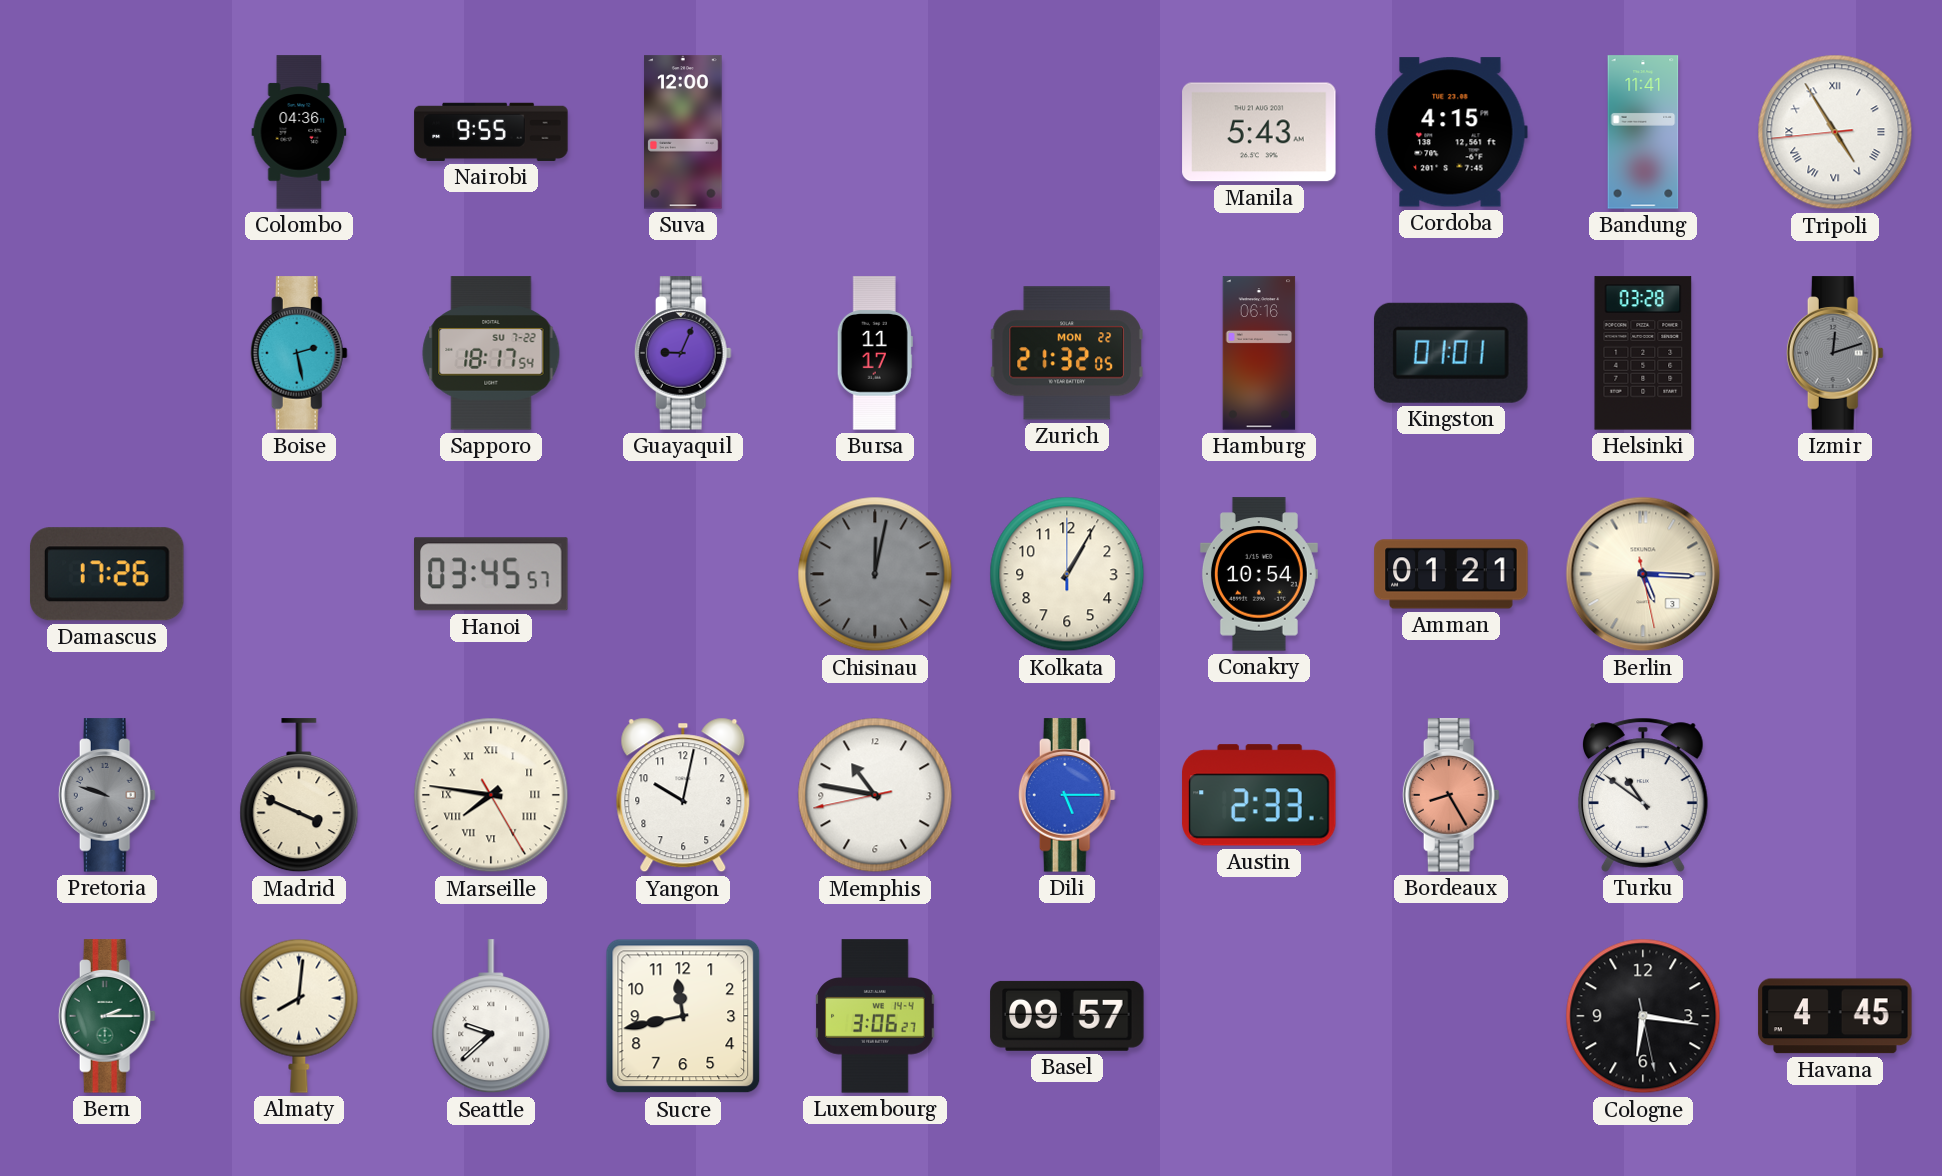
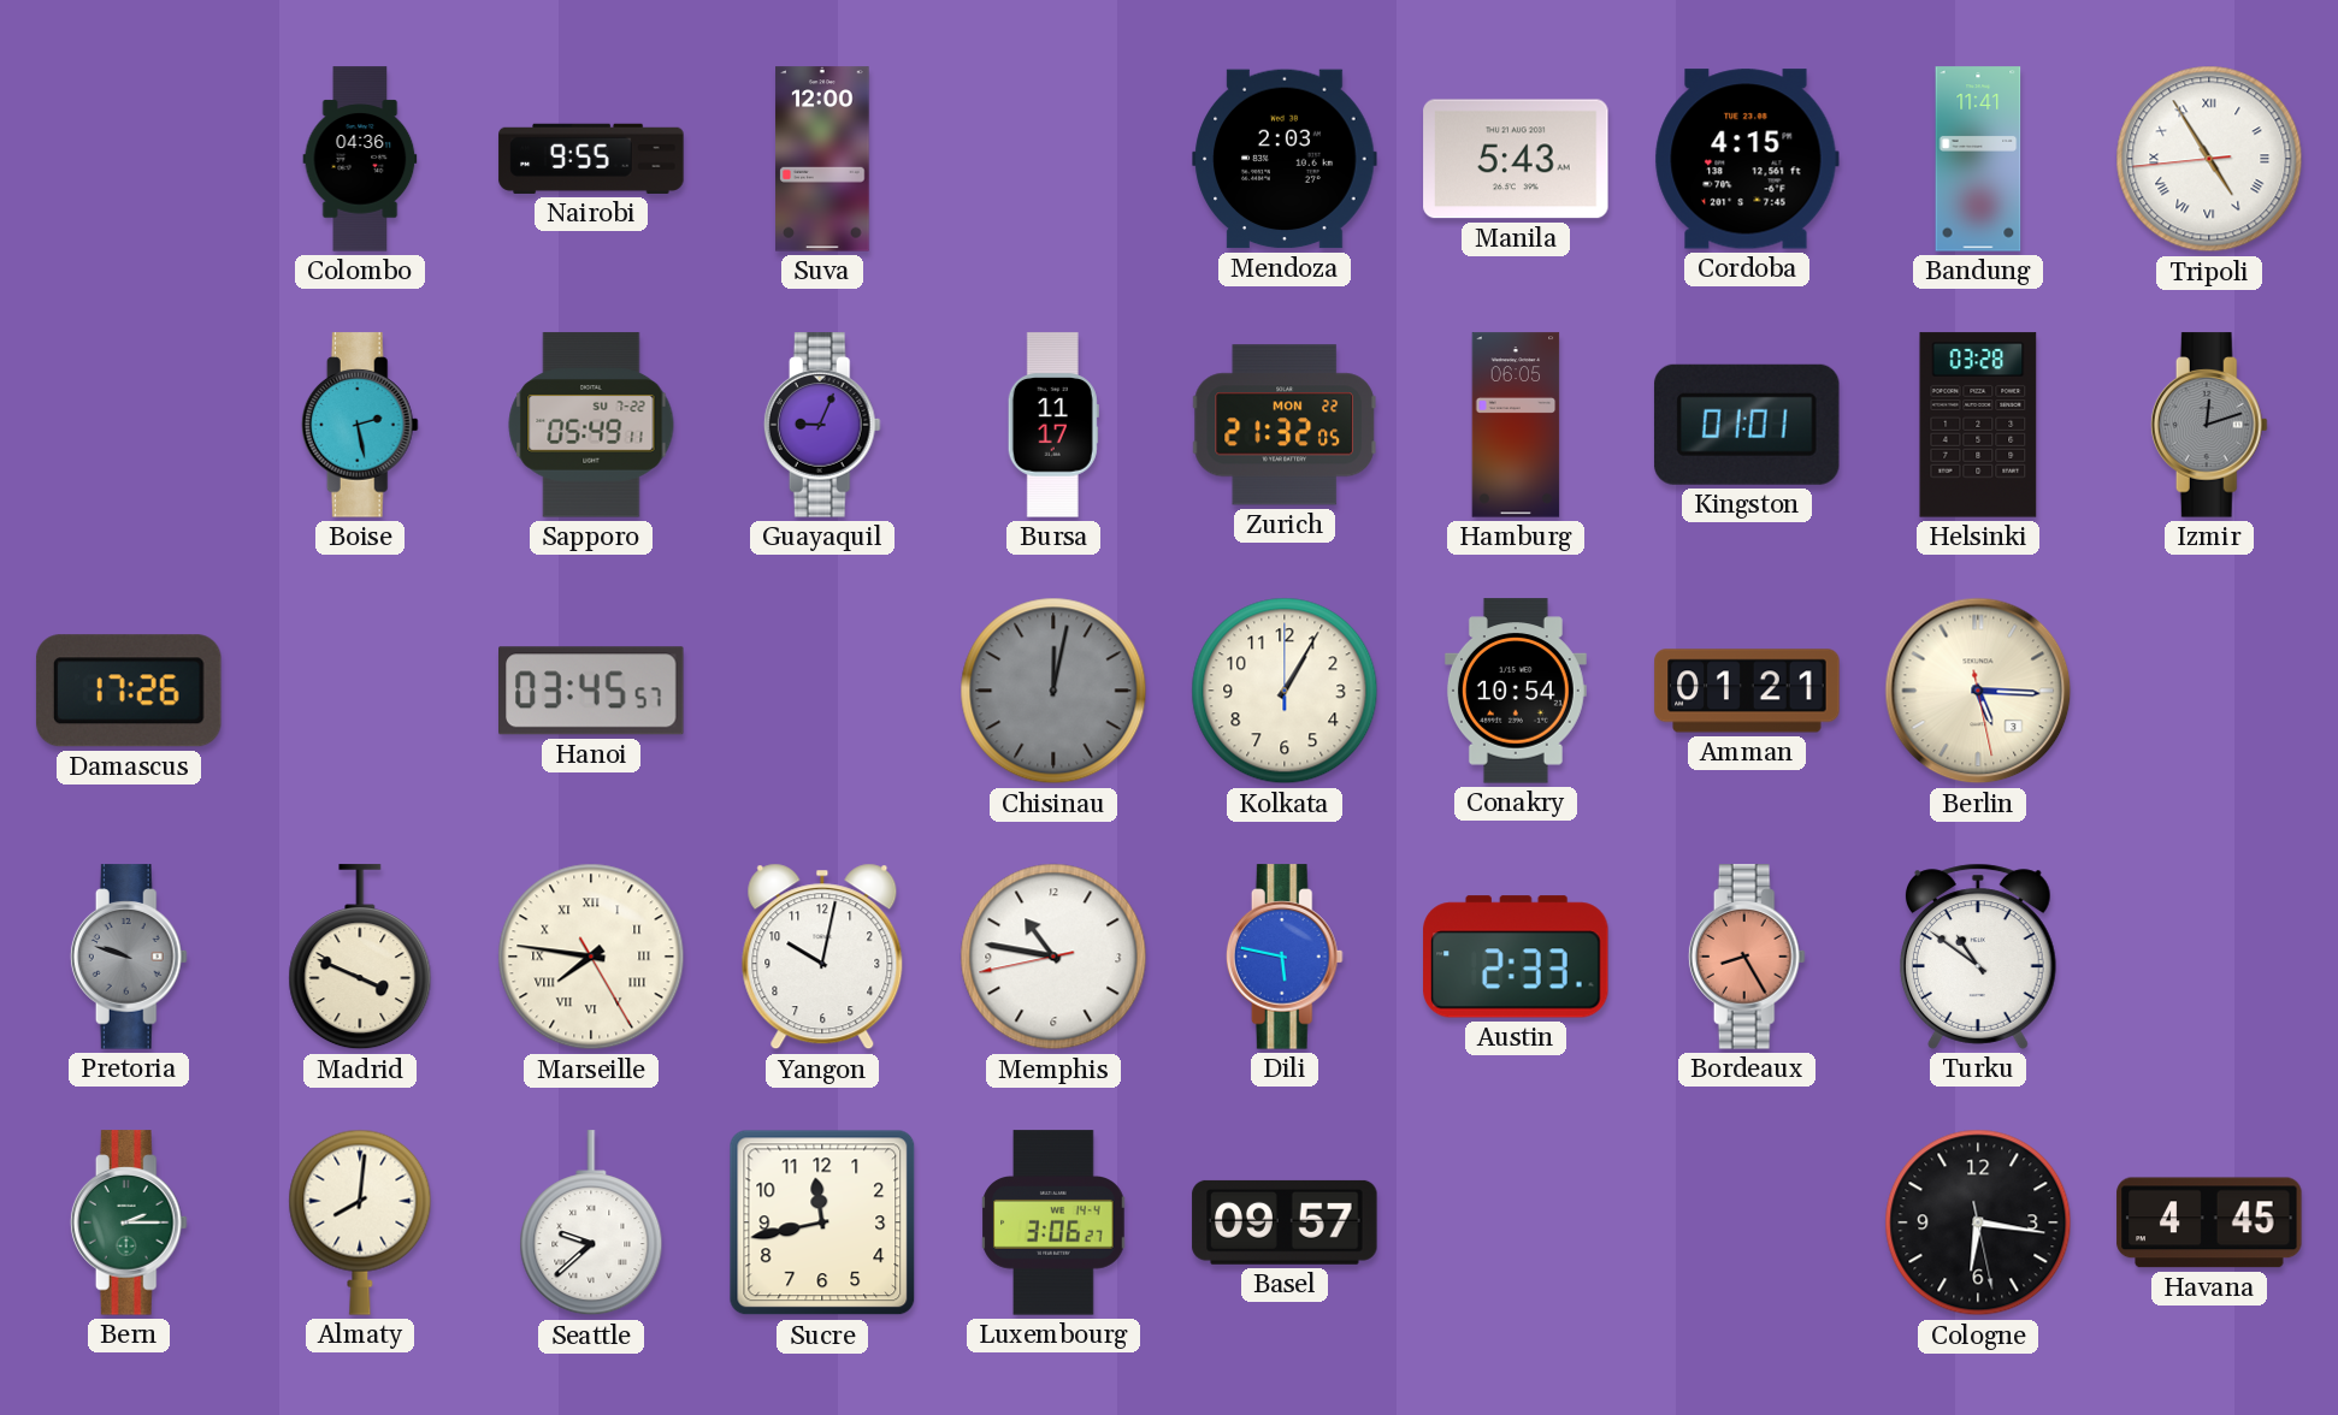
Mendoza: none -> 2:03 (1285, 159)
Sapporo: 18:17 -> 05:49 (591, 425)
Hamburg: 06:16 -> 06:05 (1516, 425)
Dili: 5:15 -> 5:47 (1285, 957)
